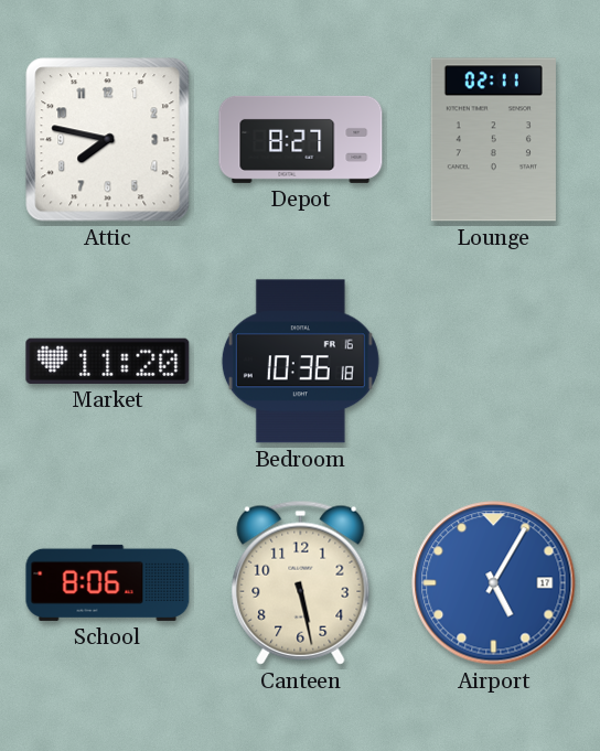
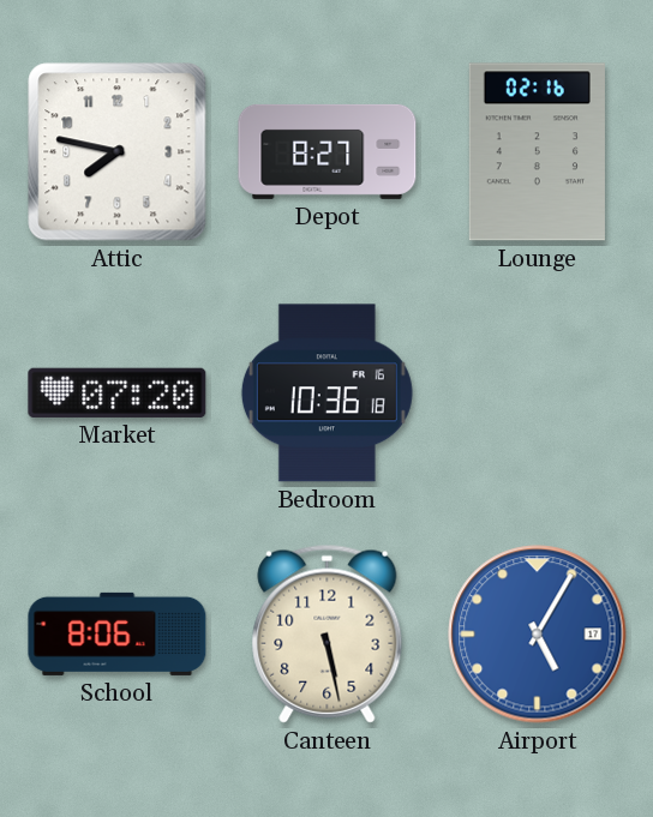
Lounge: 02:11 -> 02:16 (537, 152)
Market: 11:20 -> 07:20 (118, 392)
